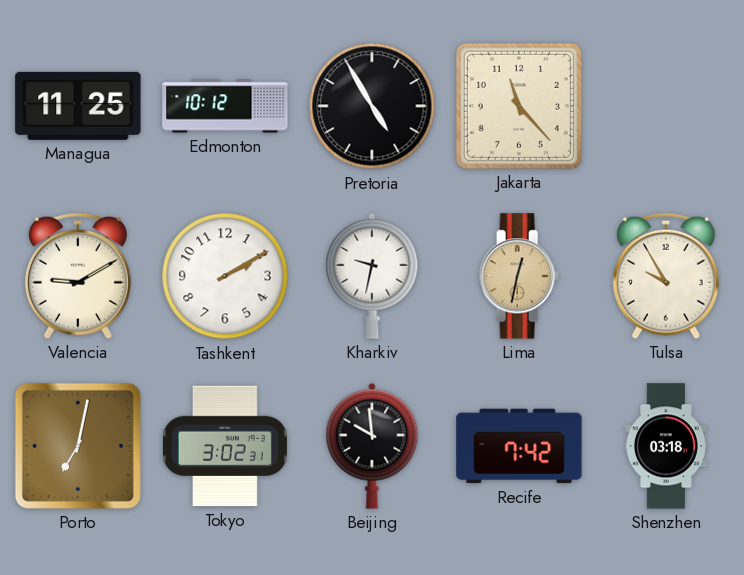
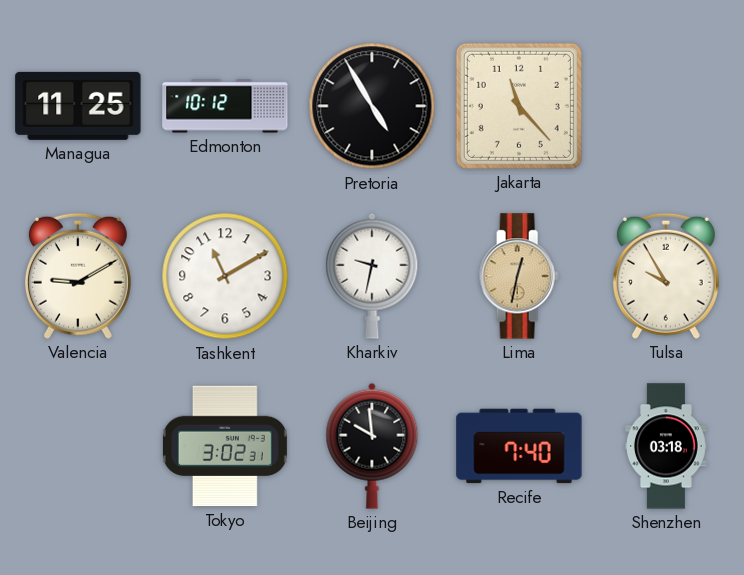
Tashkent: 2:10 -> 11:10 (225, 276)
Porto: 7:02 -> none (78, 446)
Recife: 7:42 -> 7:40 (519, 446)
